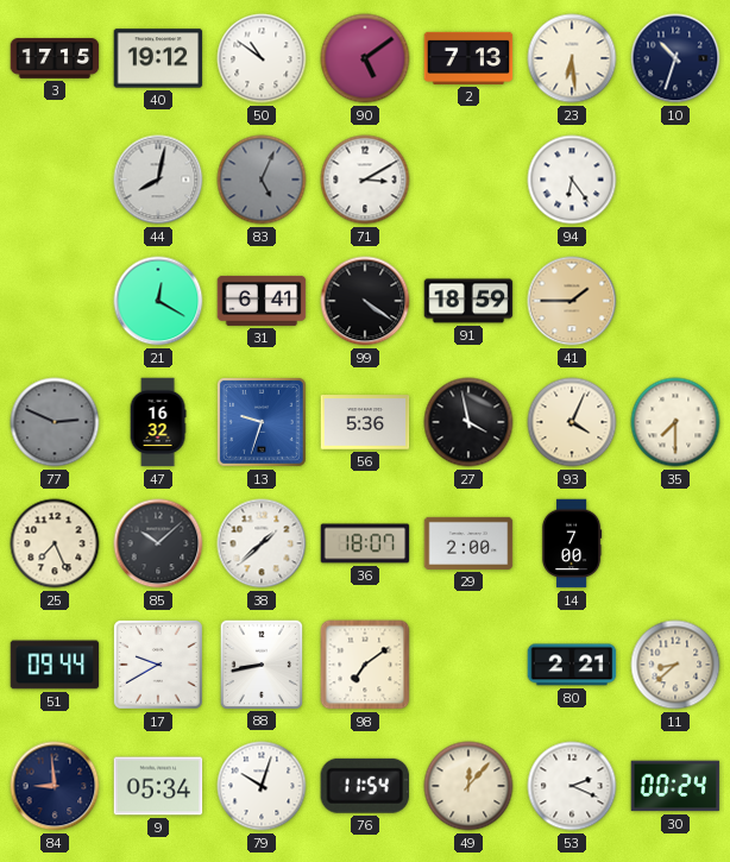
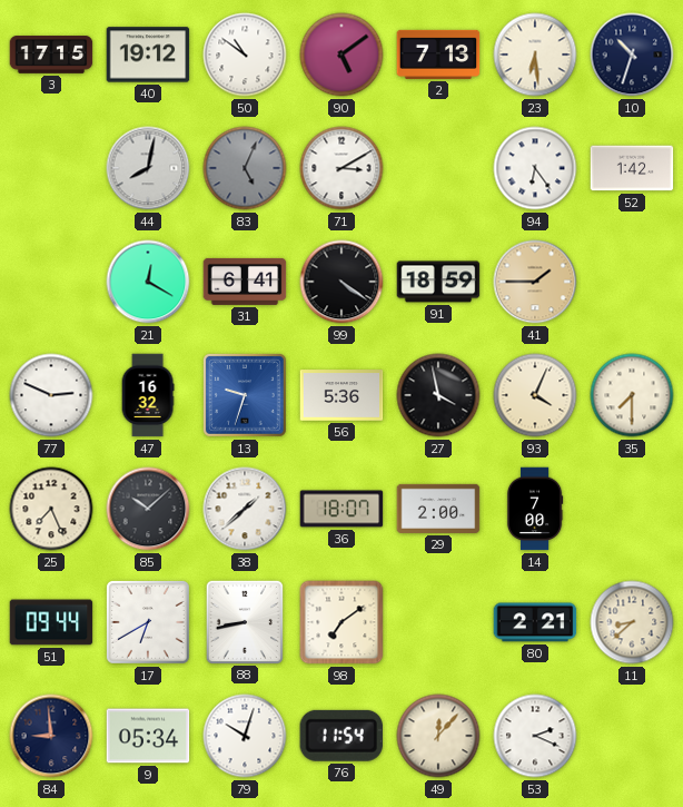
52: none -> 1:42 (632, 168)
77 dial: grey -> white (51, 395)
17: 9:40 -> 6:40 (149, 623)
30: 00:24 -> none (675, 786)
